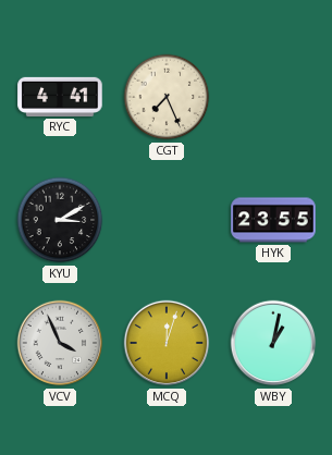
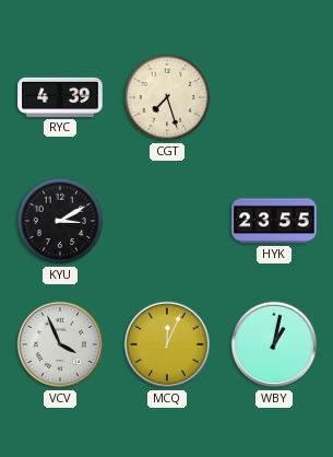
RYC: 4:41 -> 4:39 (60, 97)
CGT: 7:26 -> 7:27 (167, 97)
MCQ: 12:03 -> 12:04 (167, 344)
